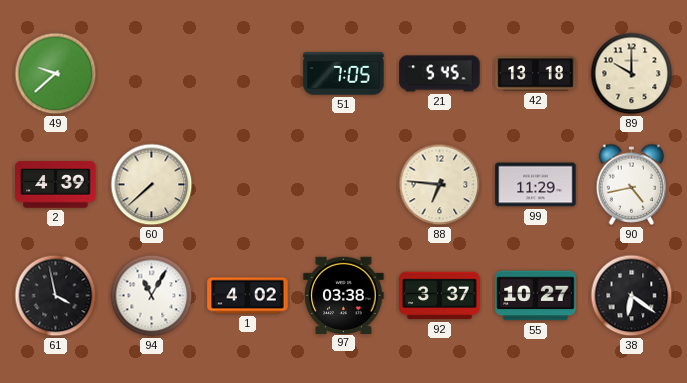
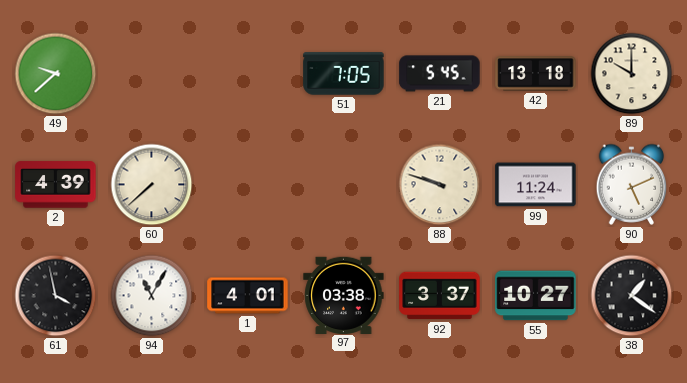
88: 6:46 -> 9:48 (440, 185)
99: 11:29 -> 11:24 (536, 185)
90: 4:43 -> 5:11 (632, 184)
1: 4:02 -> 4:01 (248, 296)
38: 6:21 -> 1:21 (632, 296)
